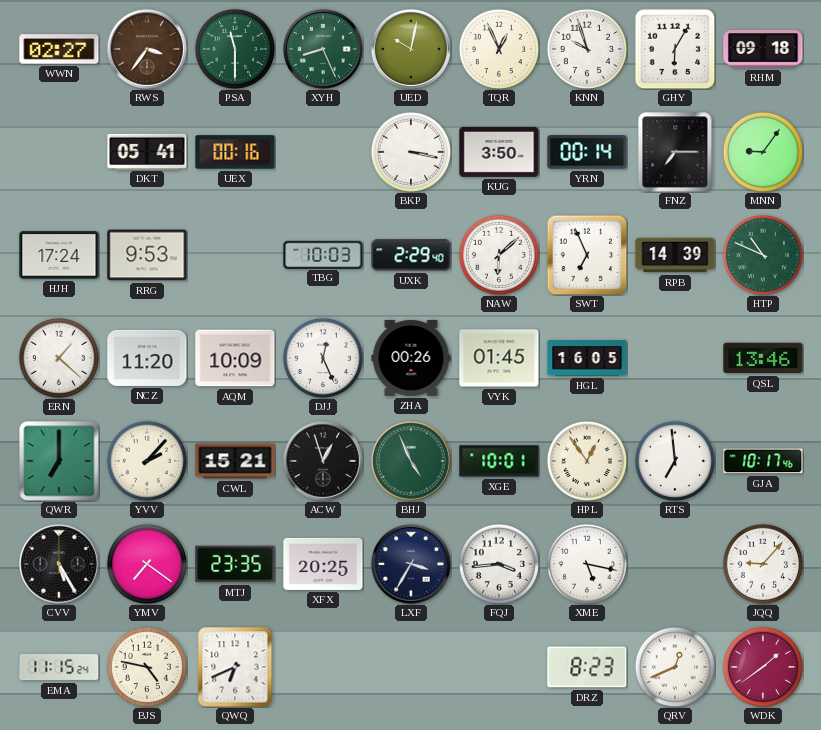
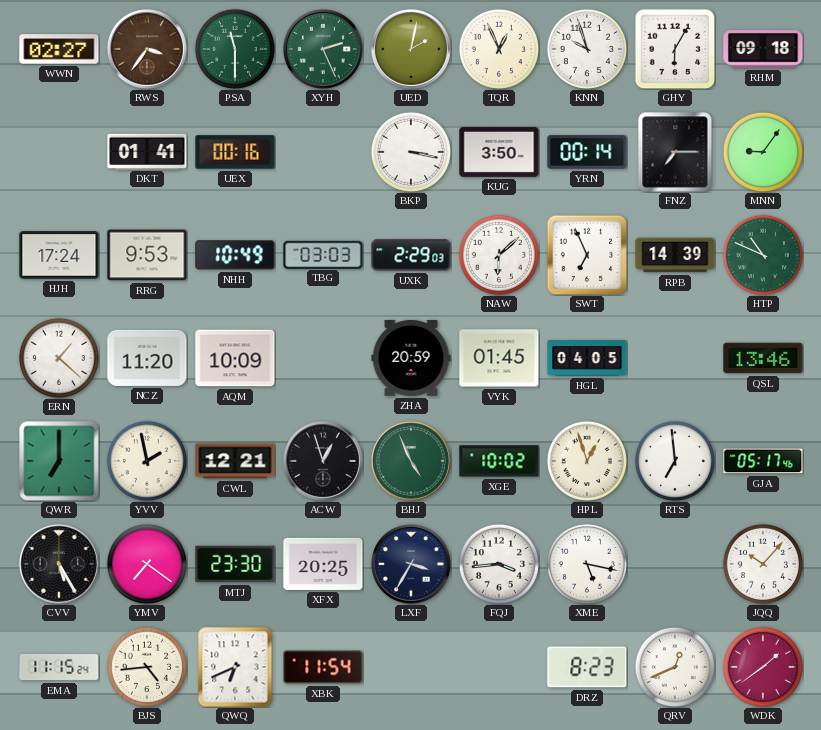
XYH: 8:26 -> 2:26 (323, 49)
UED: 10:02 -> 2:02 (411, 49)
DKT: 05:41 -> 01:41 (147, 151)
NHH: none -> 10:49 (235, 255)
TBG: 10:03 -> 03:03 (323, 254)
UXK: 2:29:40 -> 2:29:03 (411, 255)
DJJ: 12:26 -> none (323, 358)
ZHA: 00:26 -> 20:59 (411, 358)
HGL: 16:05 -> 04:05 (587, 358)
YVV: 2:07 -> 1:58 (147, 461)
CWL: 15:21 -> 12:21 (235, 461)
XGE: 10:01 -> 10:02 (499, 461)
HPL: 12:54 -> 12:57 (587, 461)
GJA: 10:17 -> 05:17 (763, 461)
MTJ: 23:35 -> 23:30 (235, 564)
JQQ: 9:07 -> 10:07 (763, 564)
BJS: 4:47 -> 4:44 (147, 667)
XBK: none -> 11:54 (323, 667)
